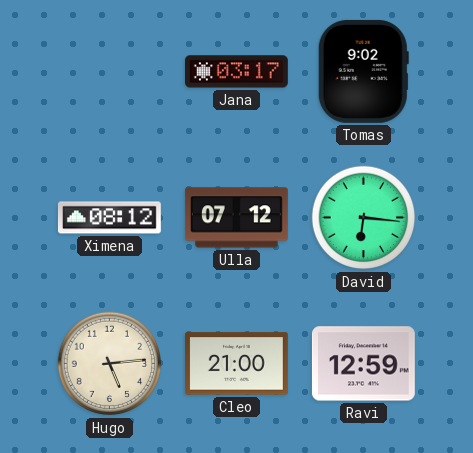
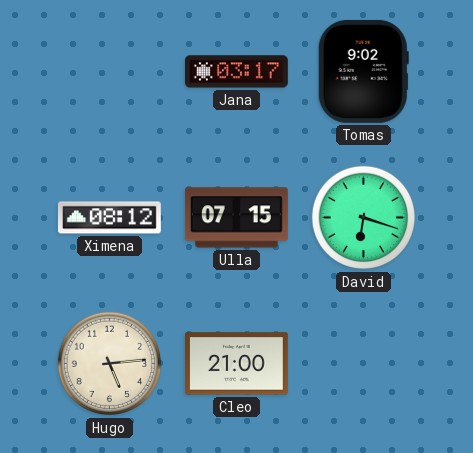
Ulla: 07:12 -> 07:15 (236, 218)
David: 6:16 -> 6:18 (364, 218)
Ravi: 12:59 -> none (363, 364)
